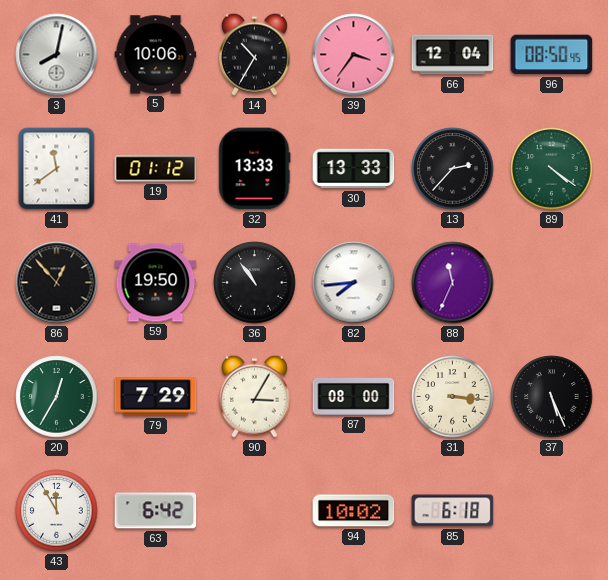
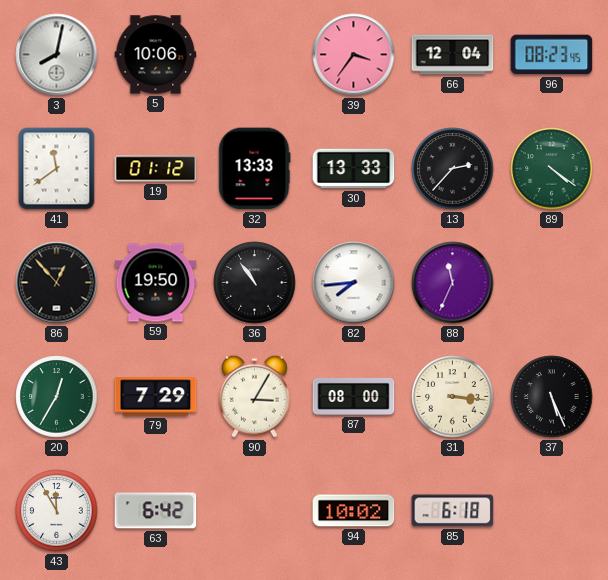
14: 10:35 -> none (254, 54)
96: 08:50 -> 08:23 (552, 55)
